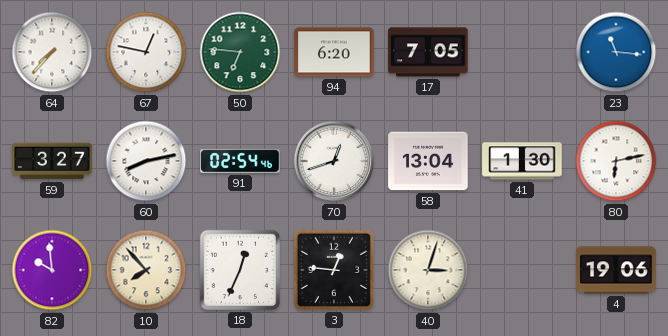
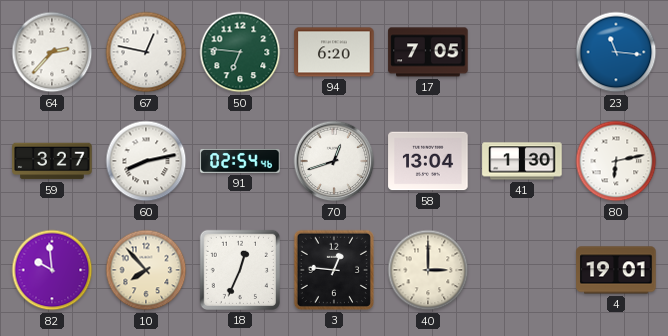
64: 7:37 -> 2:37 (52, 52)
40: 3:03 -> 3:00 (428, 270)
4: 19:06 -> 19:01 (616, 270)
